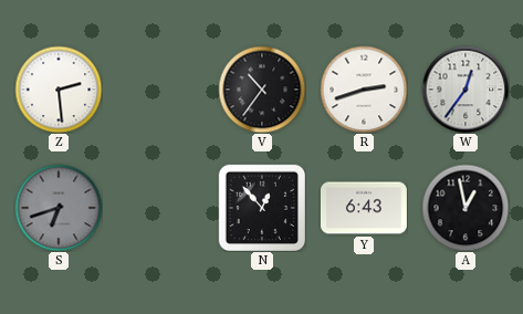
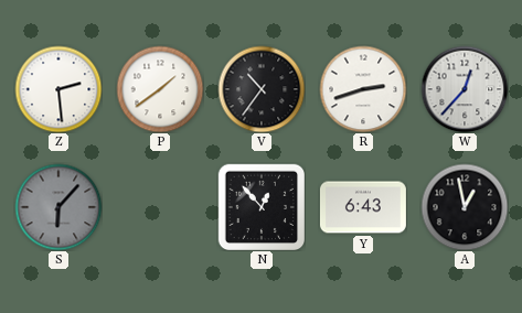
P: none -> 1:39 (160, 89)
W: 12:36 -> 12:37 (465, 89)
S: 6:42 -> 6:07 (58, 207)
